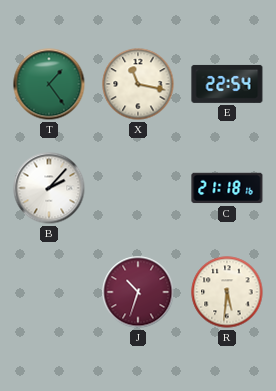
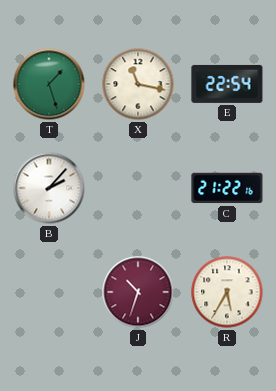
T: 1:24 -> 1:27 (49, 84)
C: 21:18 -> 21:22 (227, 188)
R: 5:31 -> 5:35 (227, 292)
